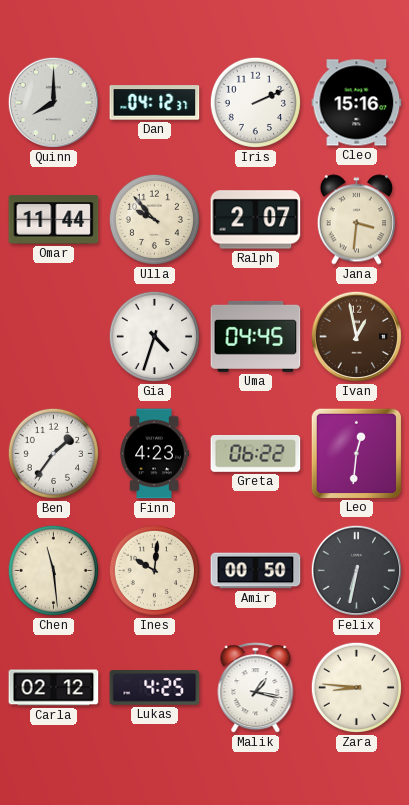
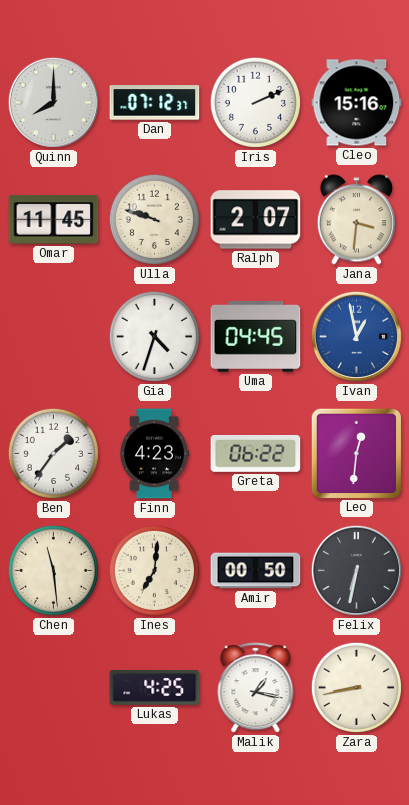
Dan: 04:12 -> 07:12 (155, 103)
Omar: 11:44 -> 11:45 (54, 220)
Ulla: 9:53 -> 9:48 (154, 219)
Ivan dial: brown -> blue (356, 336)
Ines: 10:01 -> 7:01 (154, 570)
Carla: 02:12 -> none (54, 688)
Zara: 8:46 -> 8:43 (356, 687)
